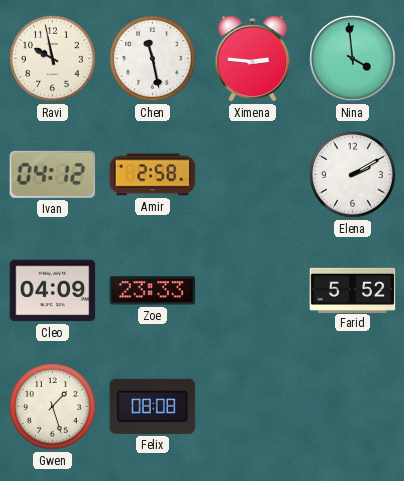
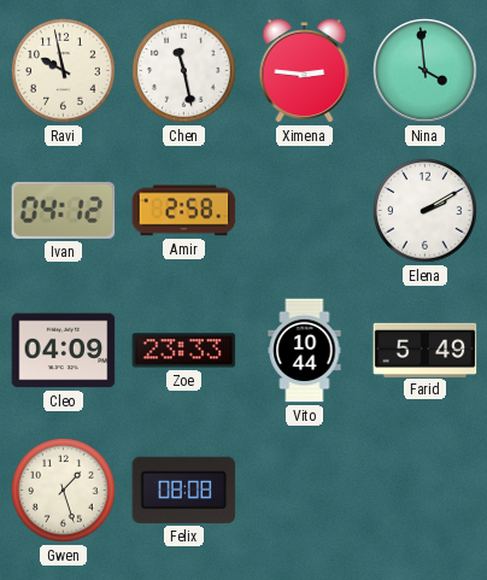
Vito: none -> 10:44 (305, 351)
Farid: 5:52 -> 5:49 (426, 350)
